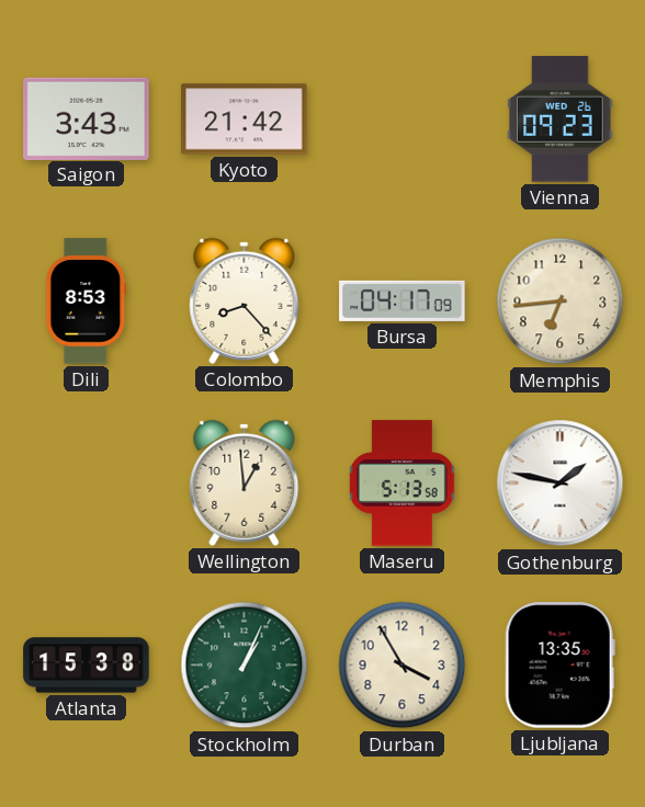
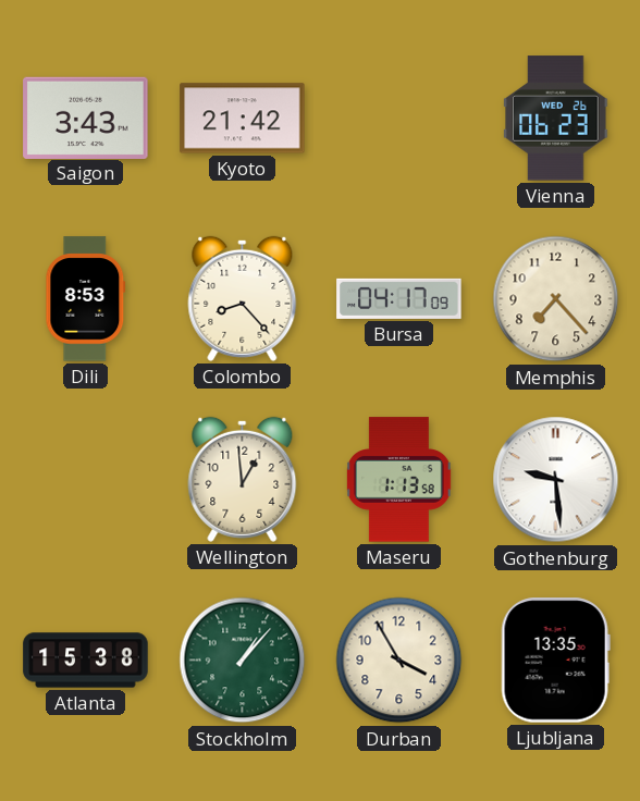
Vienna: 09:23 -> 06:23 (556, 119)
Memphis: 6:44 -> 7:23 (556, 299)
Maseru: 5:13 -> 1:13 (399, 480)
Gothenburg: 1:47 -> 9:29 (556, 480)
Stockholm: 1:04 -> 1:07 (243, 661)
